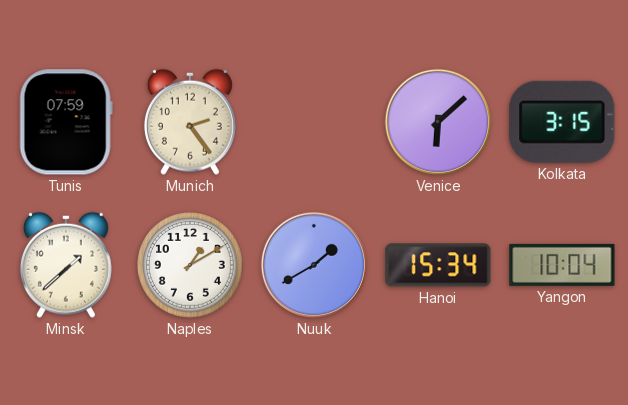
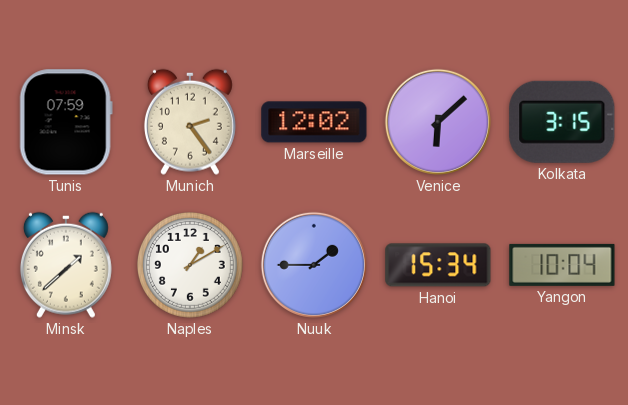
Marseille: none -> 12:02 (314, 122)
Nuuk: 1:40 -> 1:45 (314, 265)
